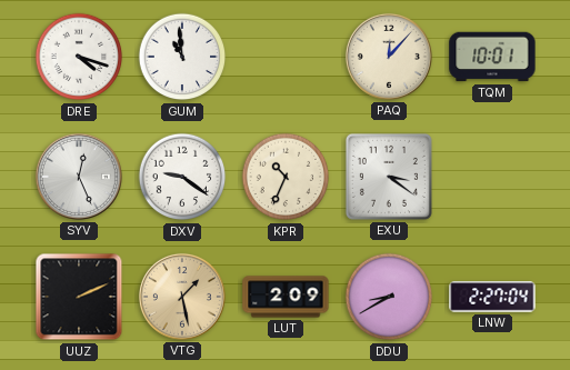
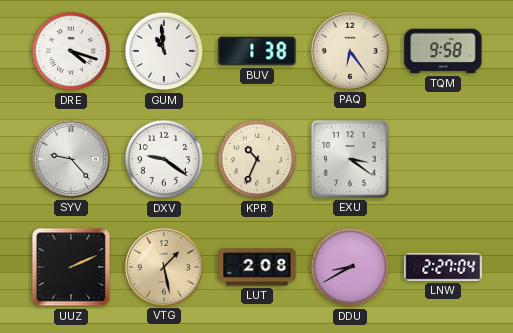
BUV: none -> 1:38 (257, 51)
PAQ: 12:07 -> 6:24 (350, 51)
TQM: 10:01 -> 9:58 (443, 51)
SYV: 12:26 -> 9:23 (71, 159)
LUT: 2:09 -> 2:08 (257, 267)
